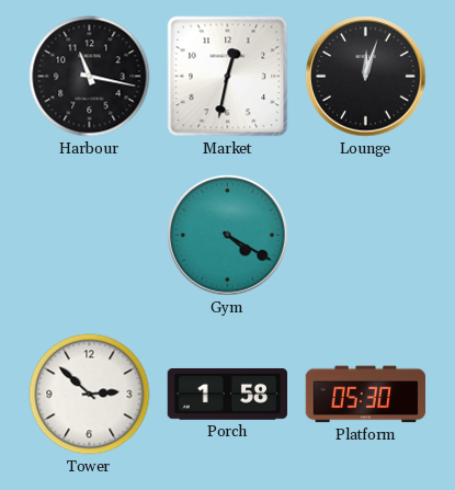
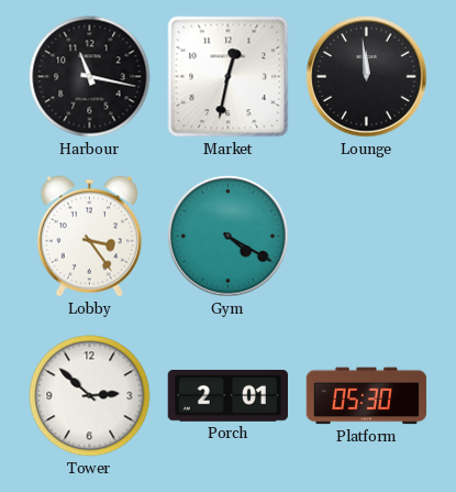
Lounge: 12:03 -> 11:59 (367, 77)
Lobby: none -> 3:24 (89, 237)
Porch: 1:58 -> 2:01 (229, 395)
